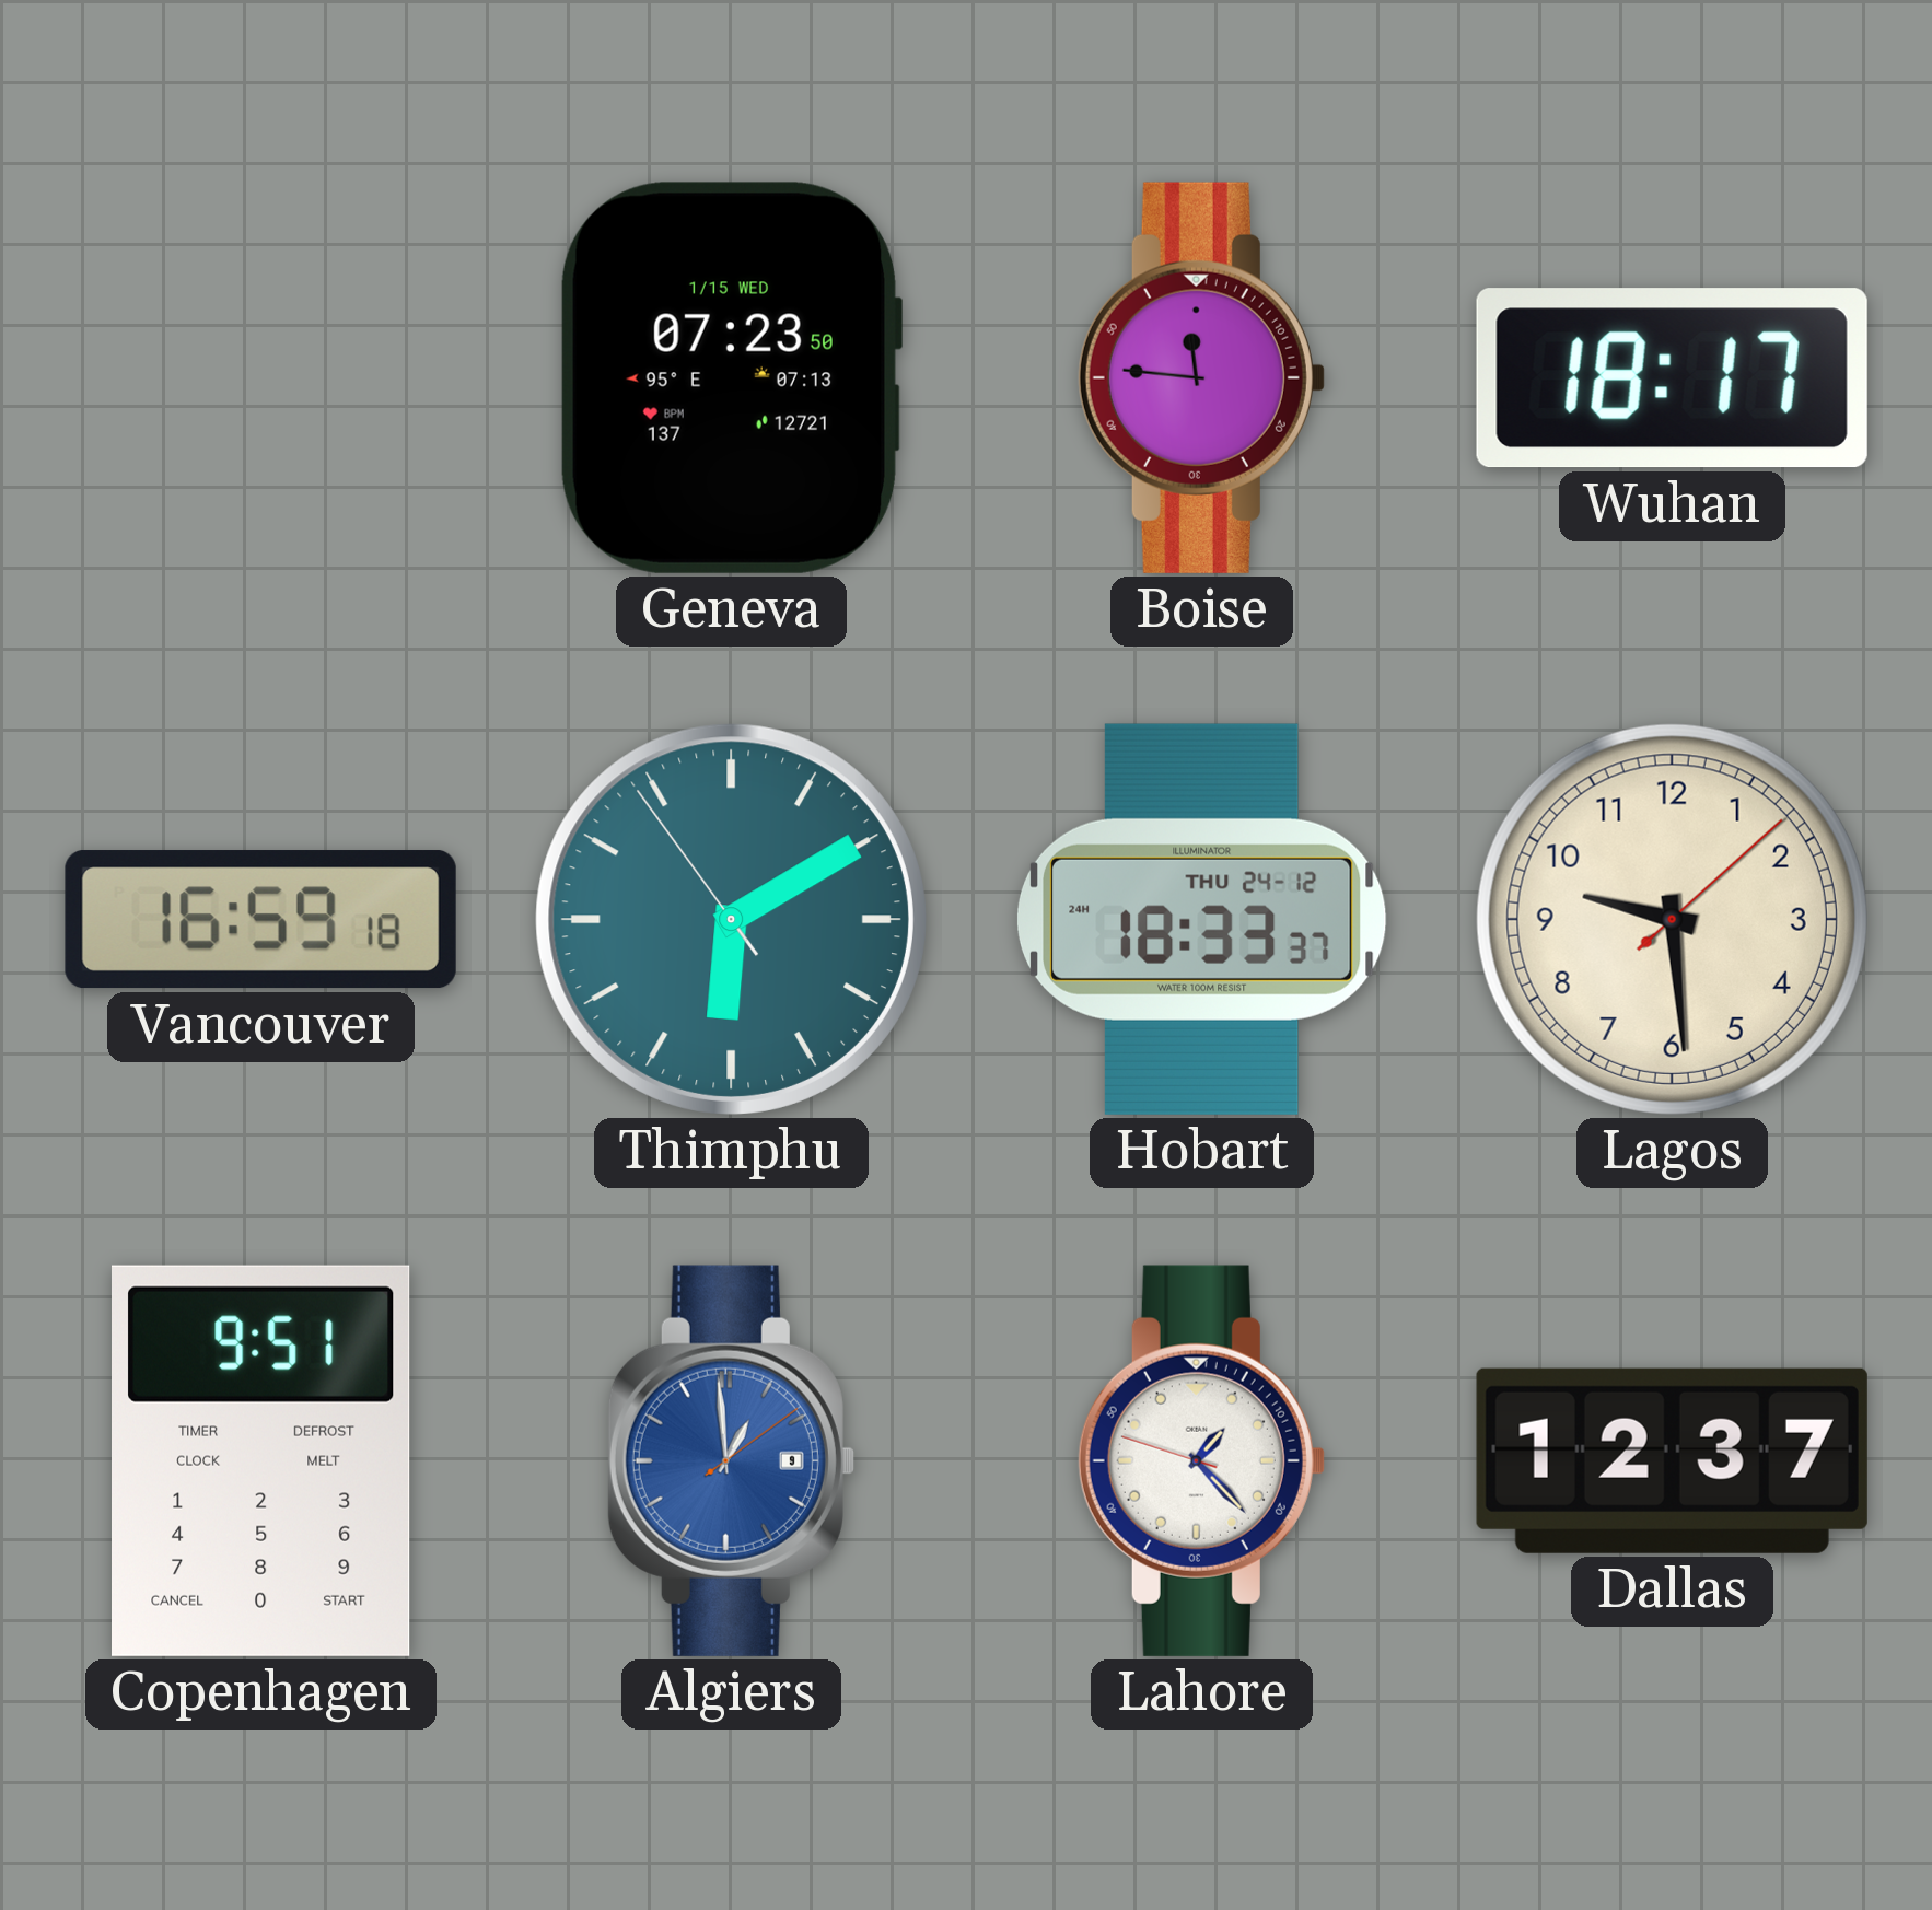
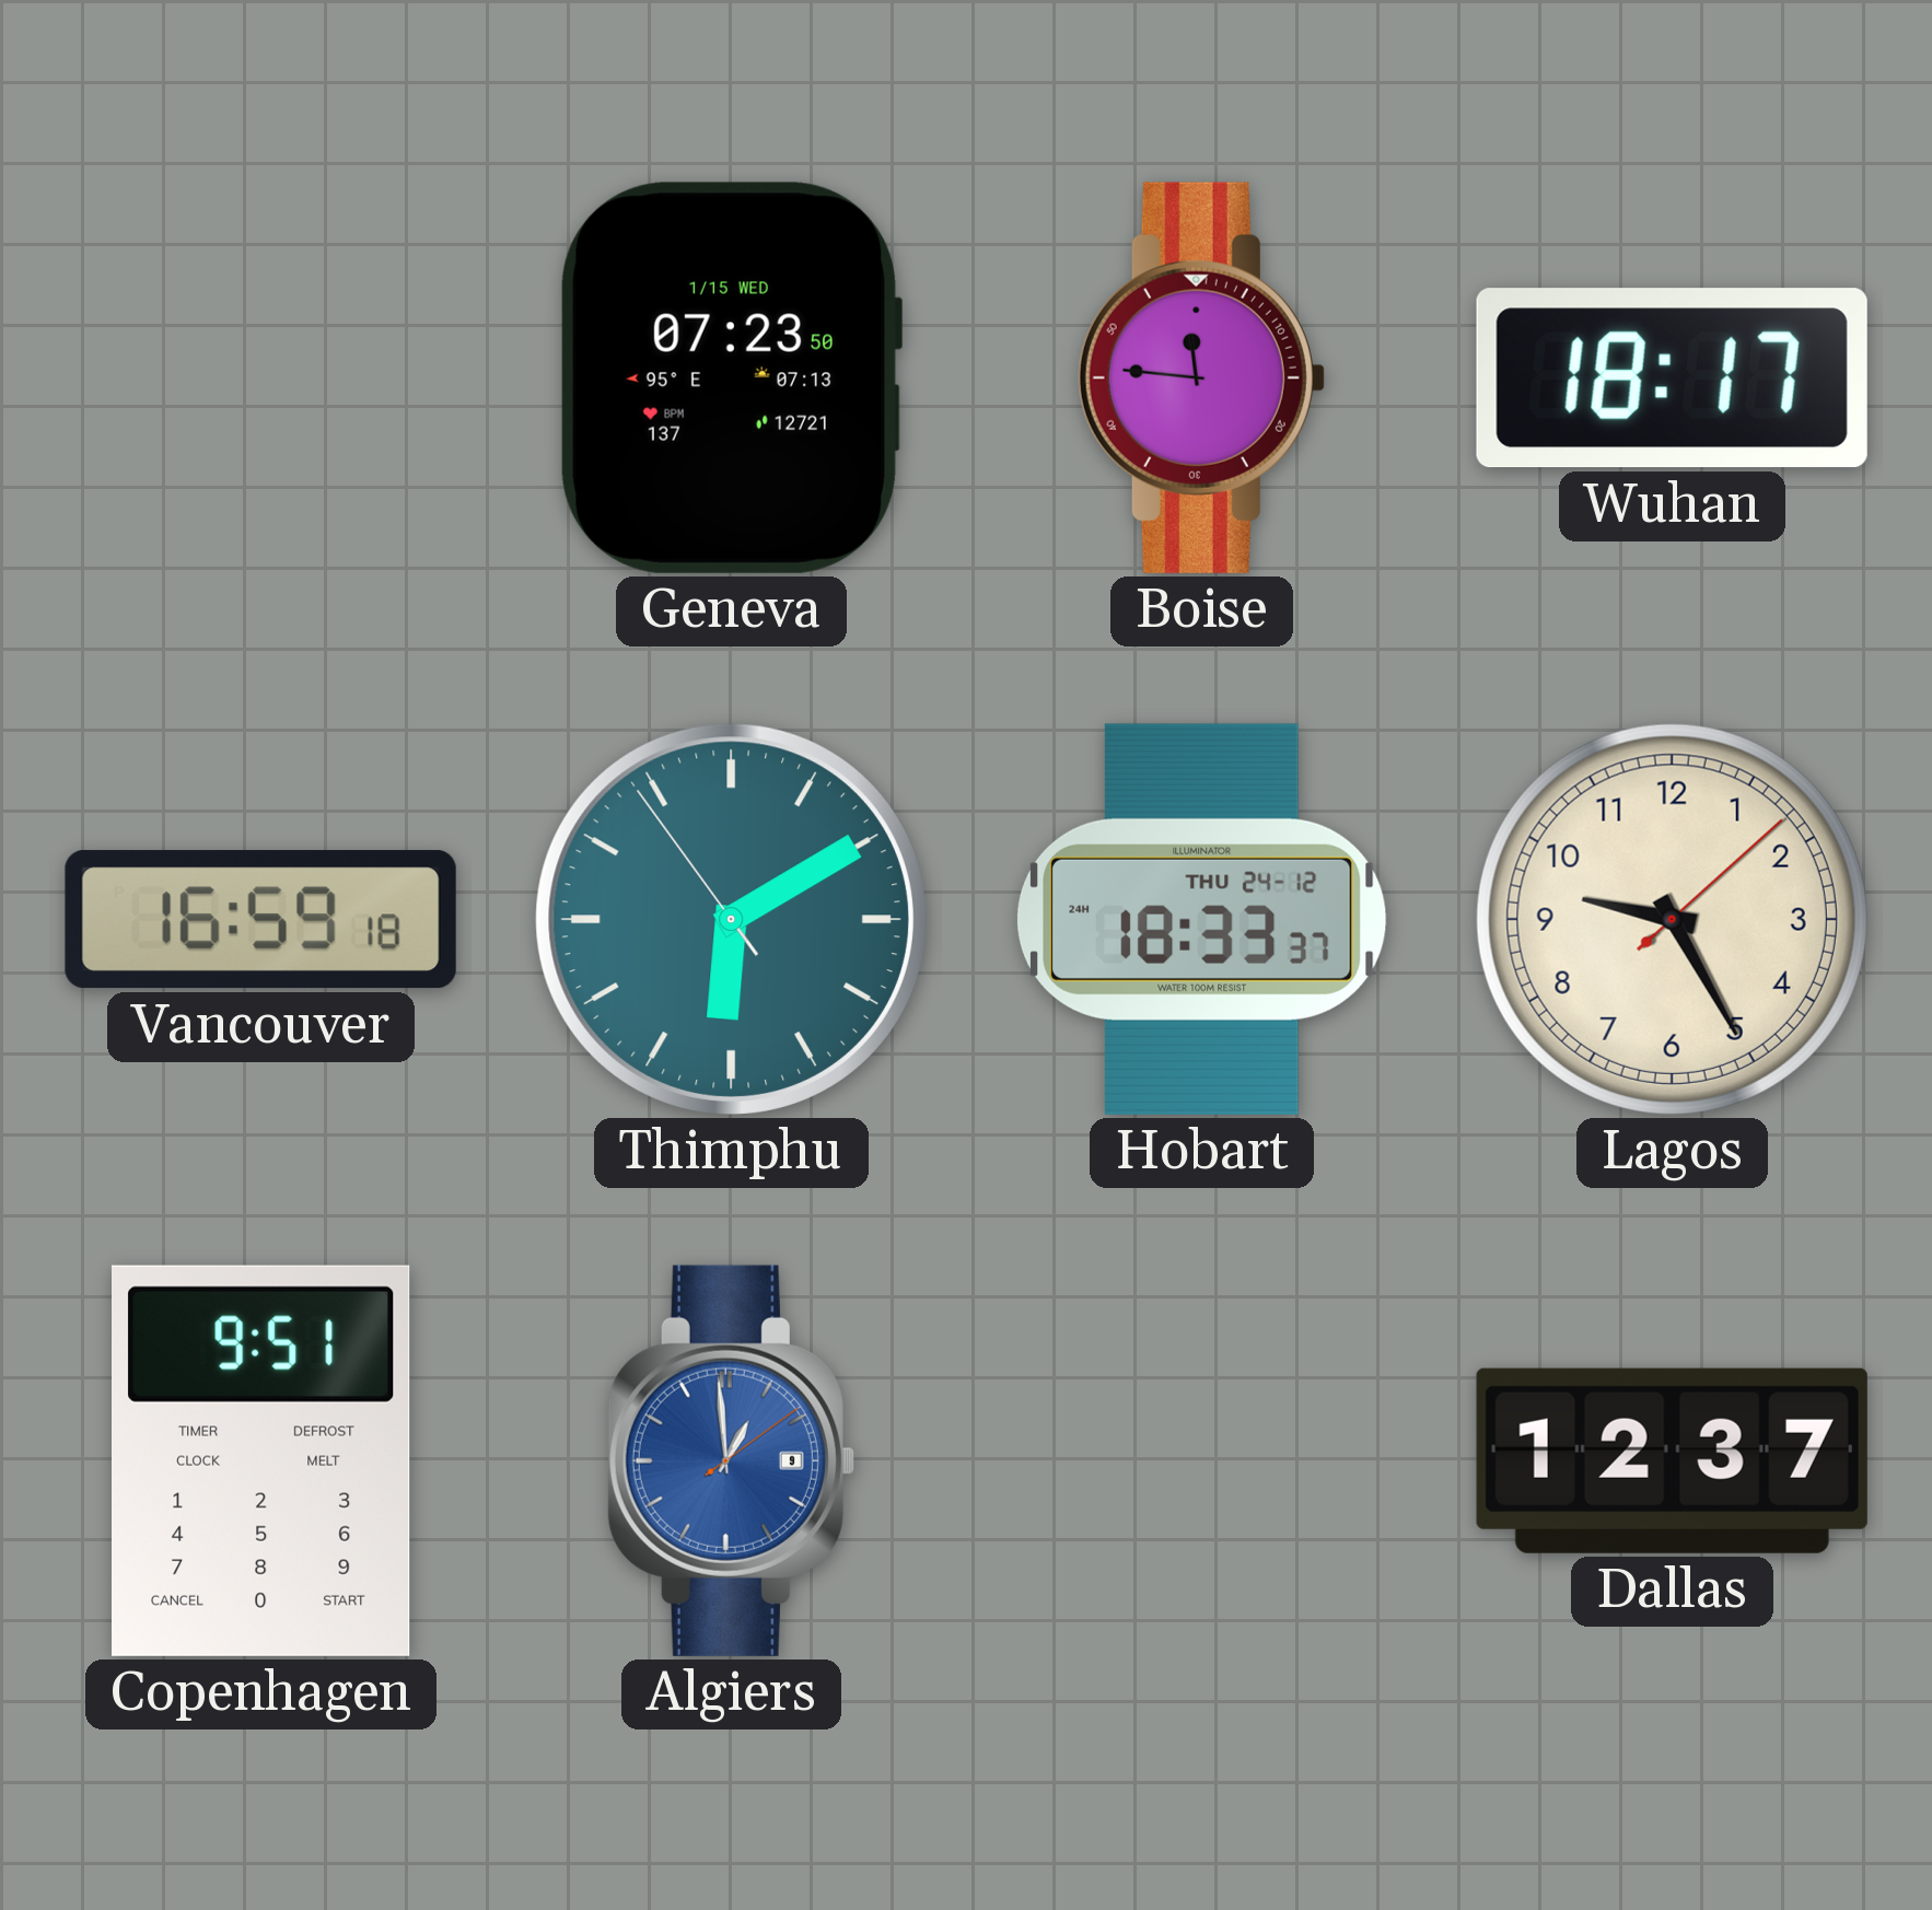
Lagos: 9:29 -> 9:25 (1672, 919)
Lahore: 1:22 -> none (1201, 1460)
